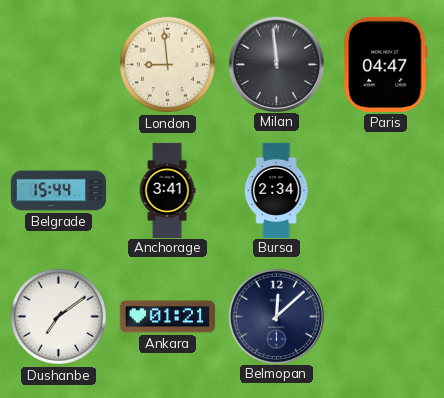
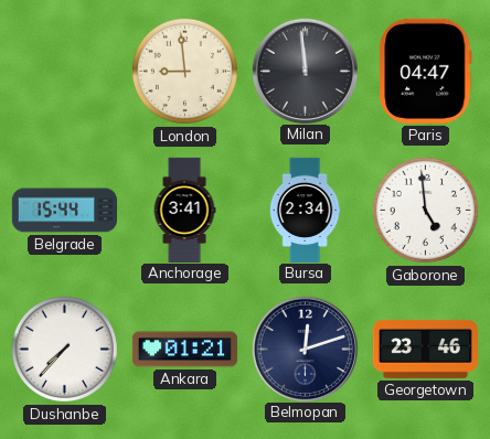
Gaborone: none -> 4:59 (425, 210)
Dushanbe: 7:09 -> 7:37 (64, 349)
Belmopan: 12:08 -> 12:12 (305, 349)
Georgetown: none -> 23:46 (425, 349)
